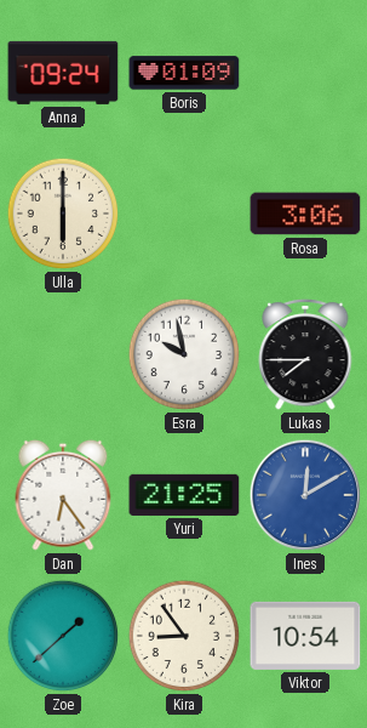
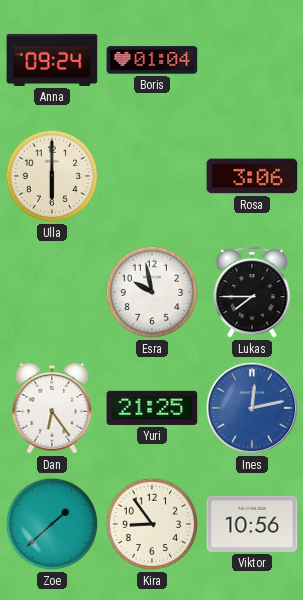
Boris: 01:09 -> 01:04 (152, 60)
Ines: 12:10 -> 12:13 (252, 408)
Viktor: 10:54 -> 10:56 (252, 524)
